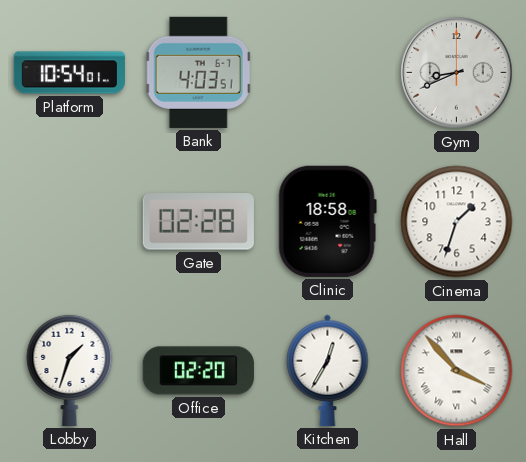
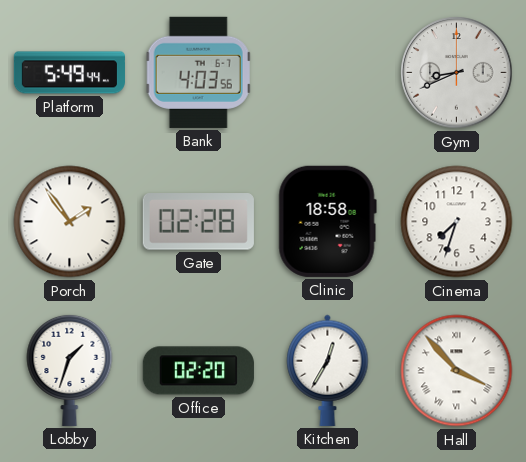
Platform: 10:54 -> 5:49 (69, 73)
Bank: 4:03:51 -> 4:03:56 (199, 72)
Porch: none -> 1:54 (70, 222)
Cinema: 1:33 -> 7:33 (457, 222)
